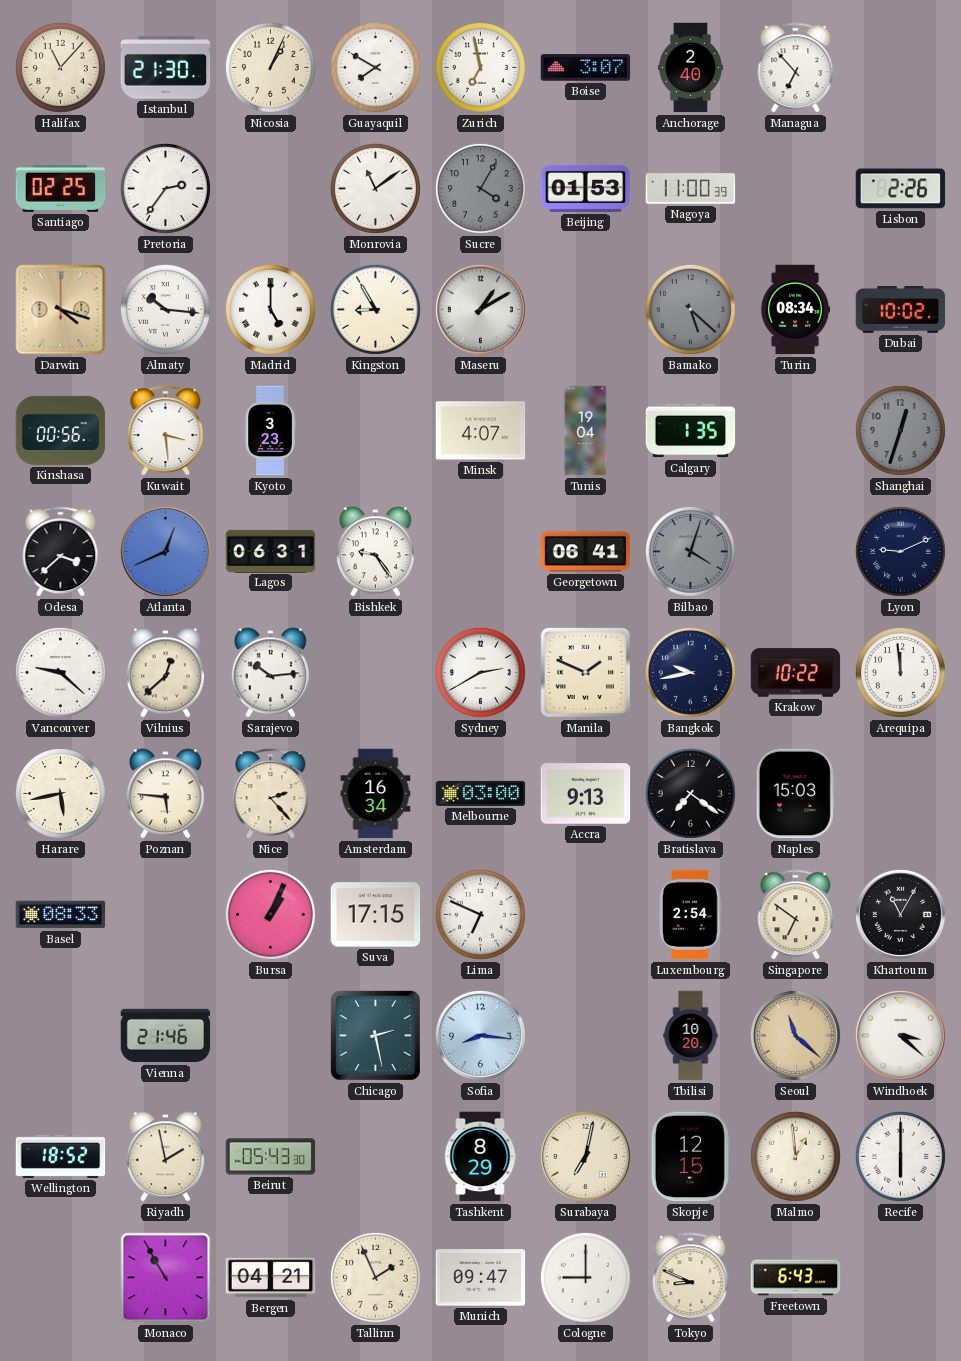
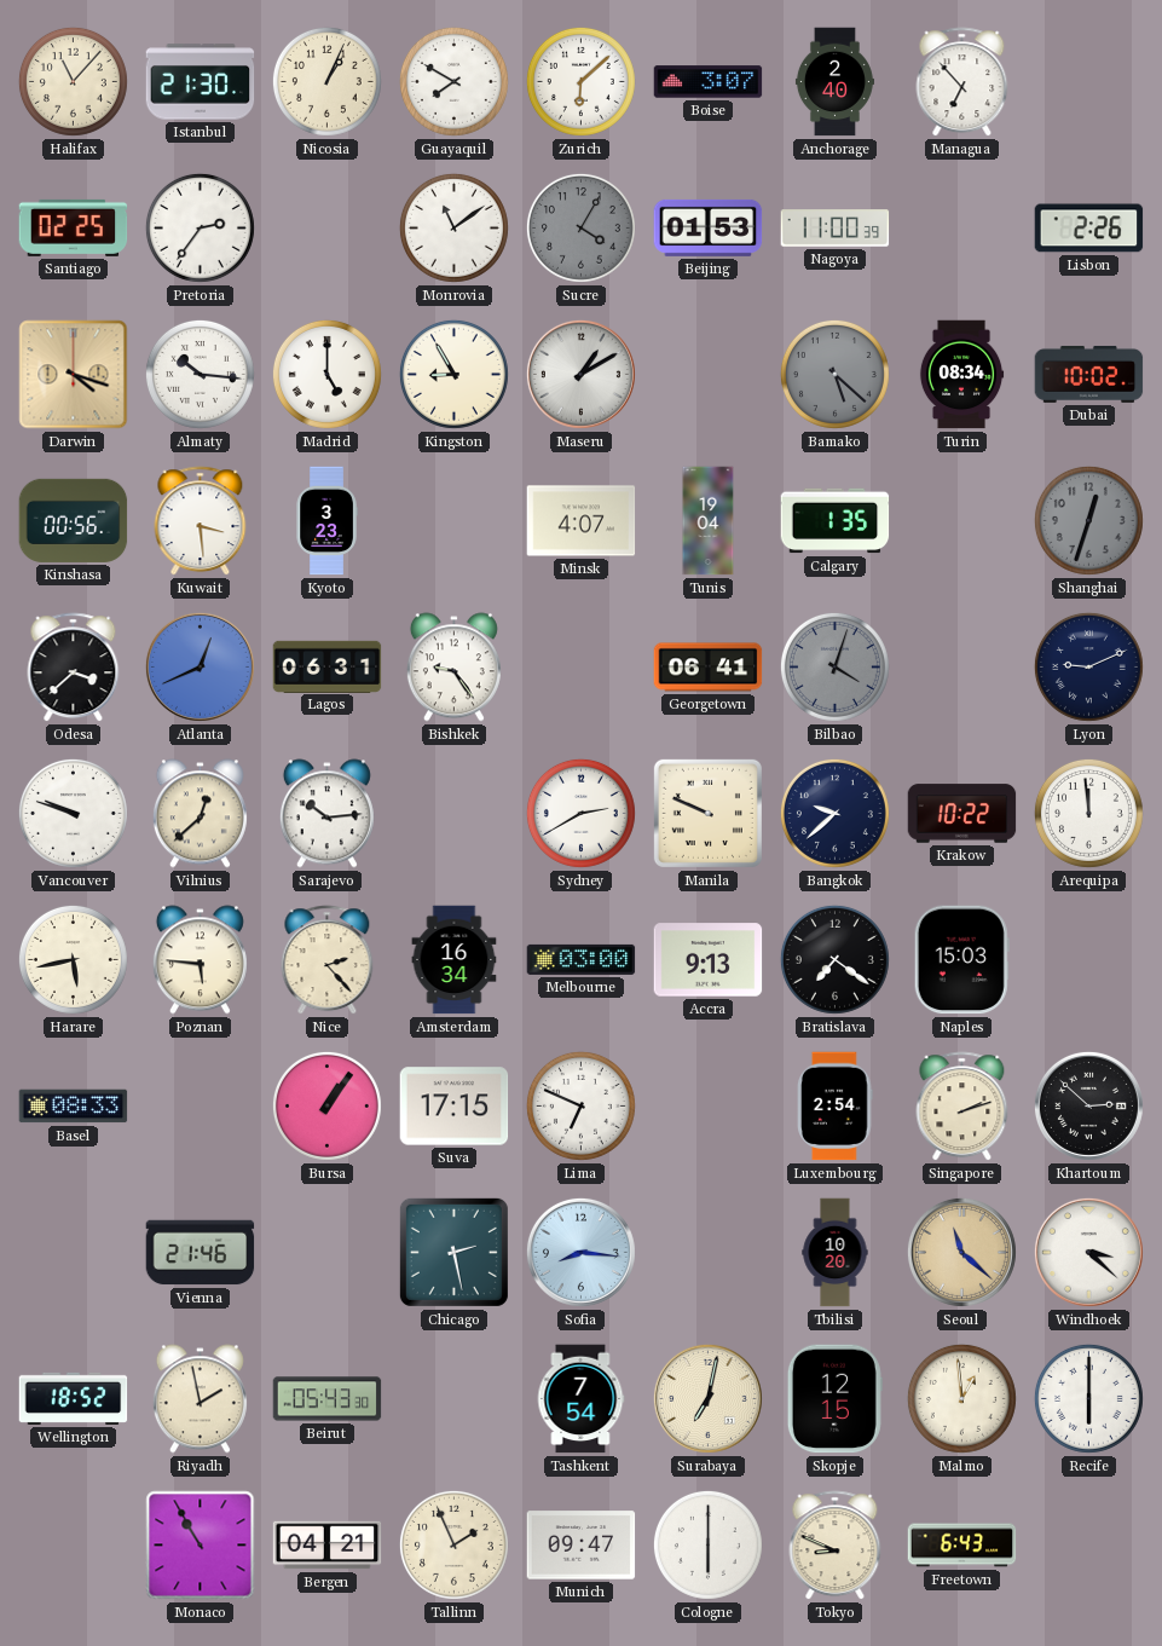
Zurich: 6:58 -> 6:08 (580, 81)
Vancouver: 9:22 -> 9:48 (73, 813)
Manila: 1:49 -> 9:49 (707, 813)
Bangkok: 9:43 -> 9:38 (834, 813)
Bursa: 1:04 -> 1:06 (326, 1105)
Singapore: 6:51 -> 2:12 (962, 1107)
Khartoum: 11:05 -> 2:52 (1088, 1105)
Tashkent: 8:29 -> 7:54 (580, 1399)
Cologne: 9:00 -> 6:00 (707, 1544)
